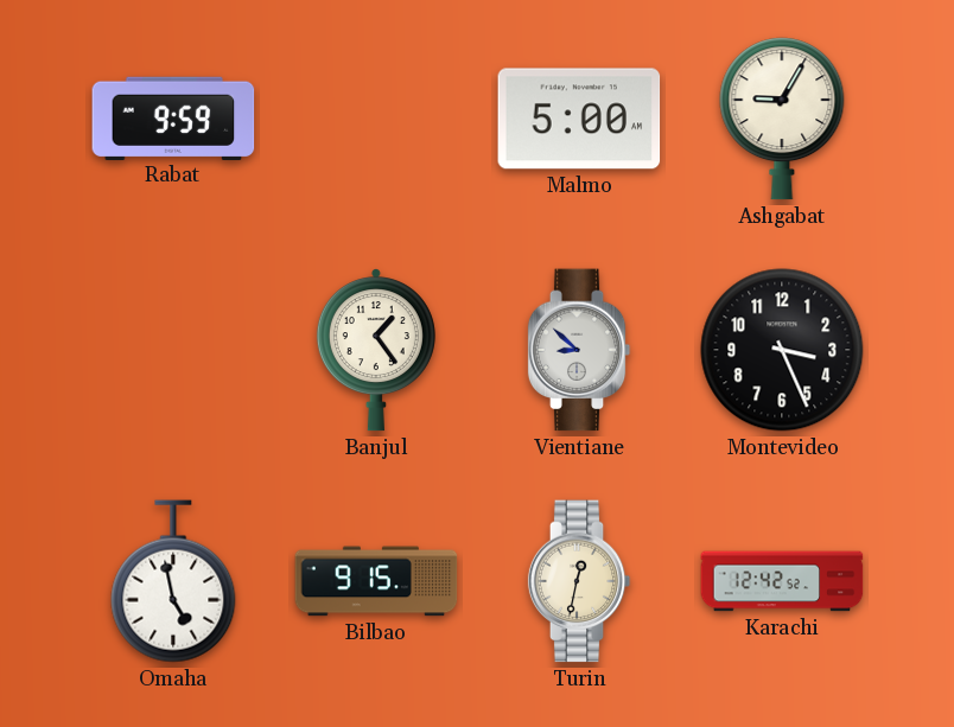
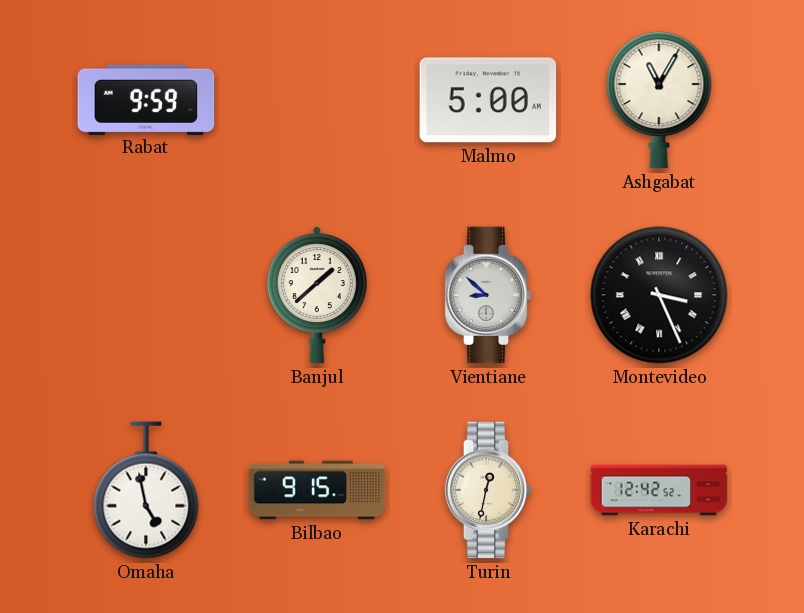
Ashgabat: 9:05 -> 11:05 (659, 100)
Banjul: 1:24 -> 1:38 (317, 295)
Montevideo numerals: Arabic -> Roman (659, 295)
